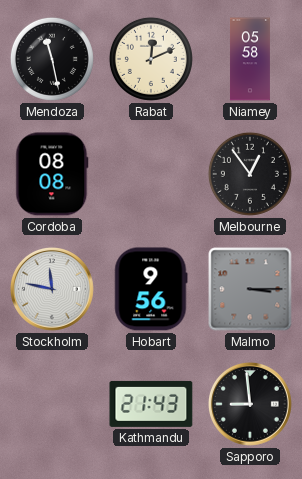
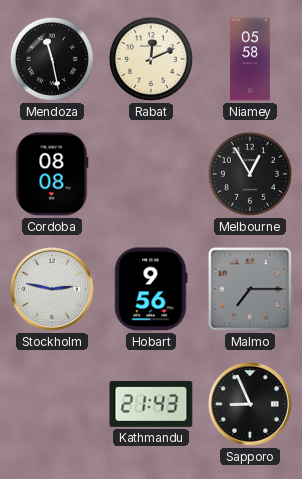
Melbourne: 12:54 -> 12:55 (250, 174)
Stockholm: 11:47 -> 2:47 (52, 289)
Malmo: 3:15 -> 7:15 (250, 289)
Sapporo: 8:59 -> 8:56 (250, 404)
